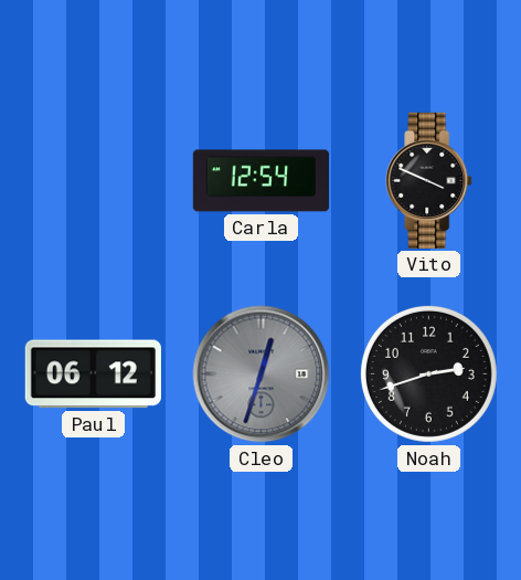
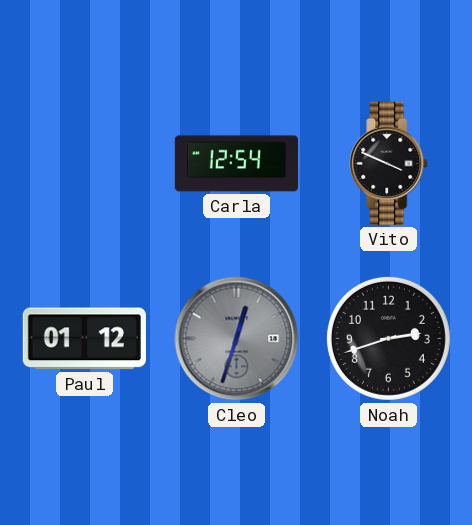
Paul: 06:12 -> 01:12 (84, 339)
